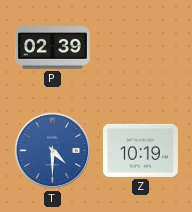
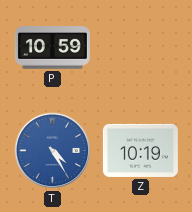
P: 02:39 -> 10:59 (52, 48)
T: 4:30 -> 4:25 (53, 151)
